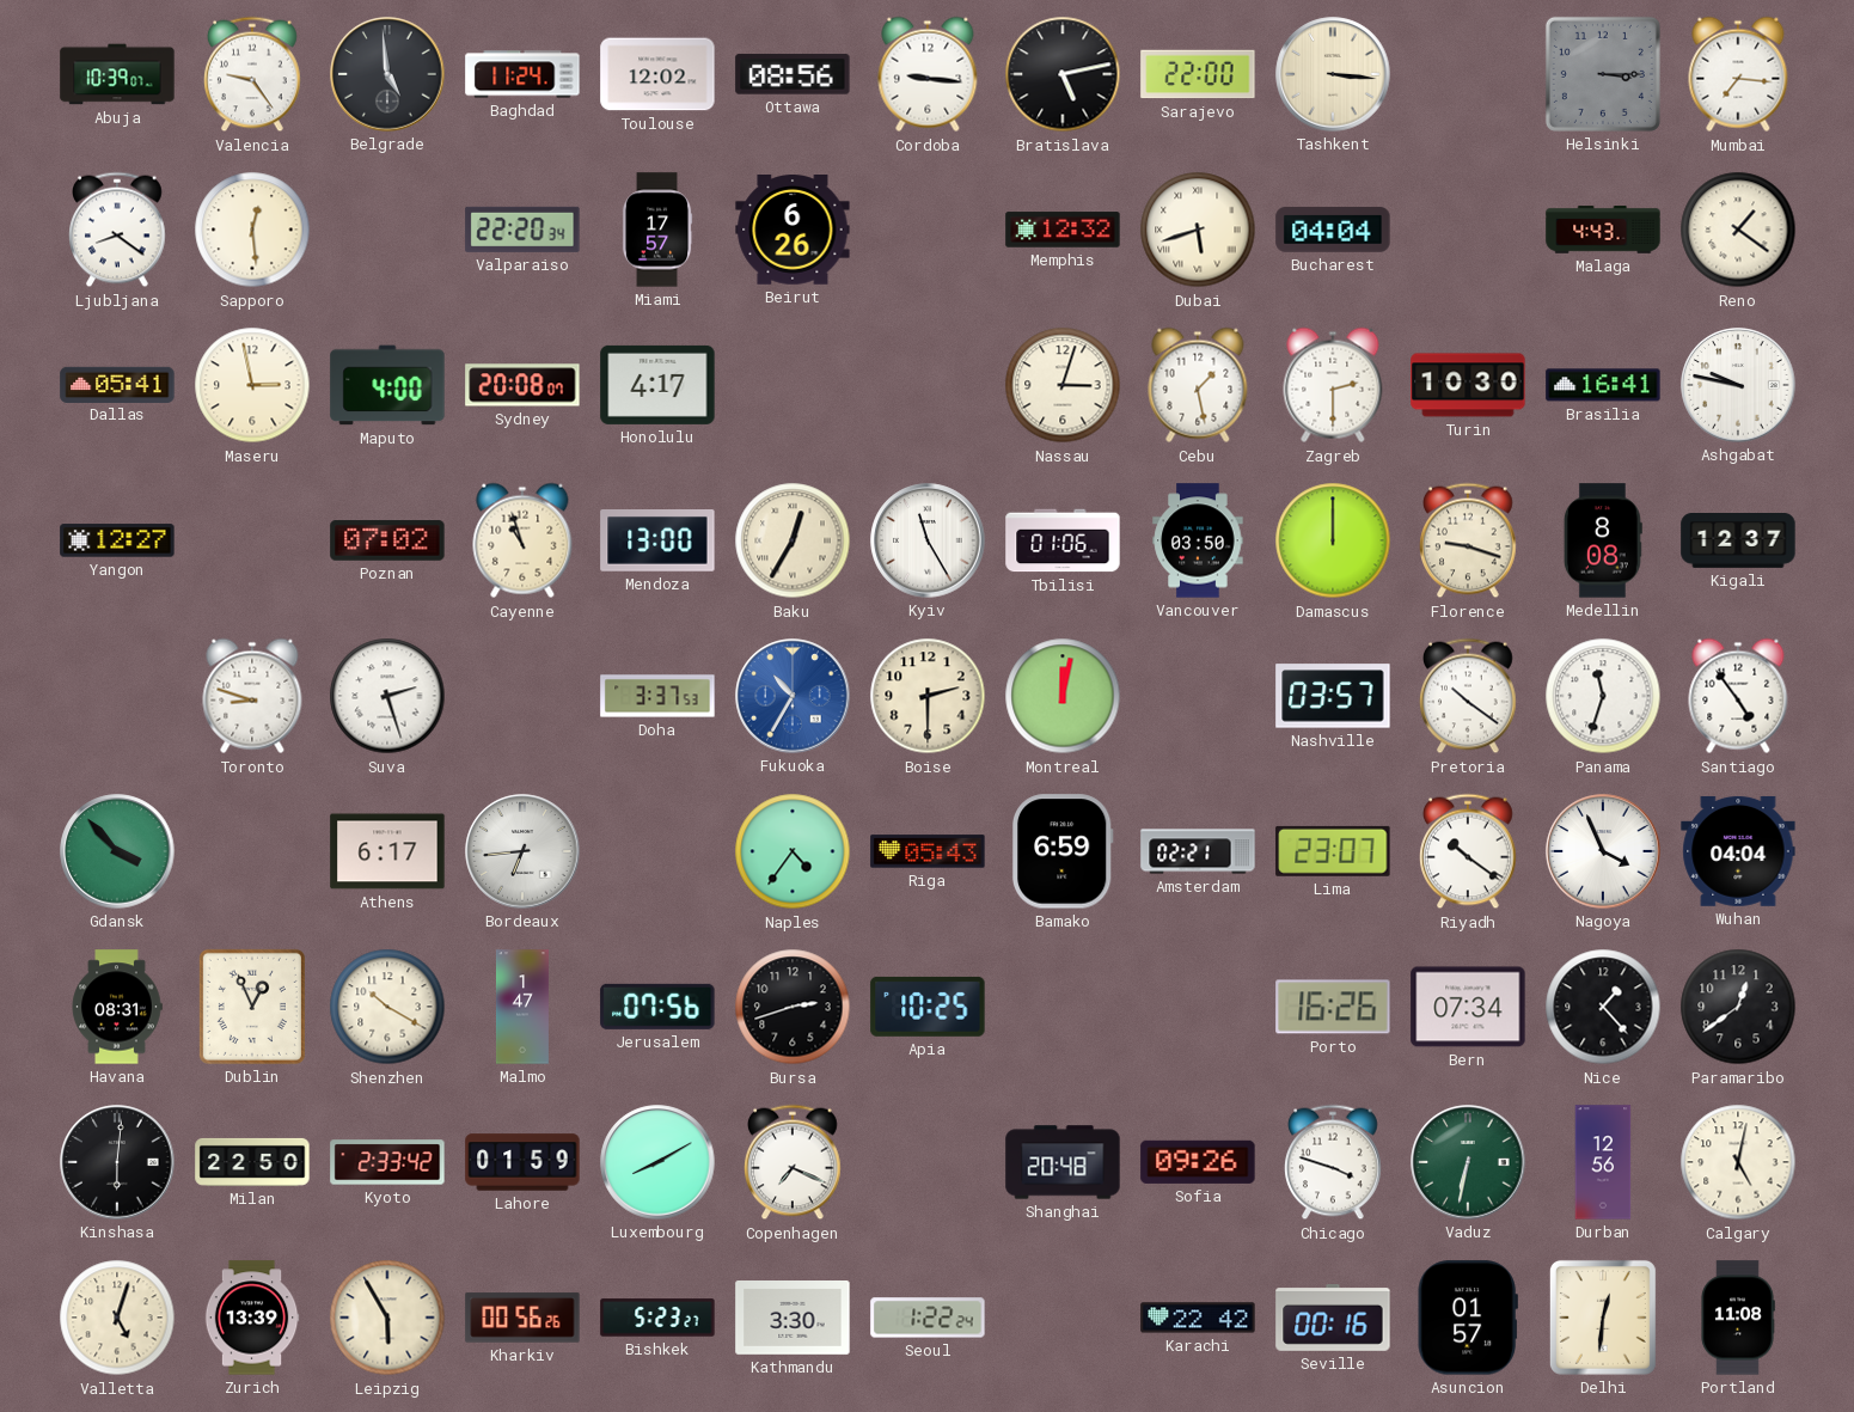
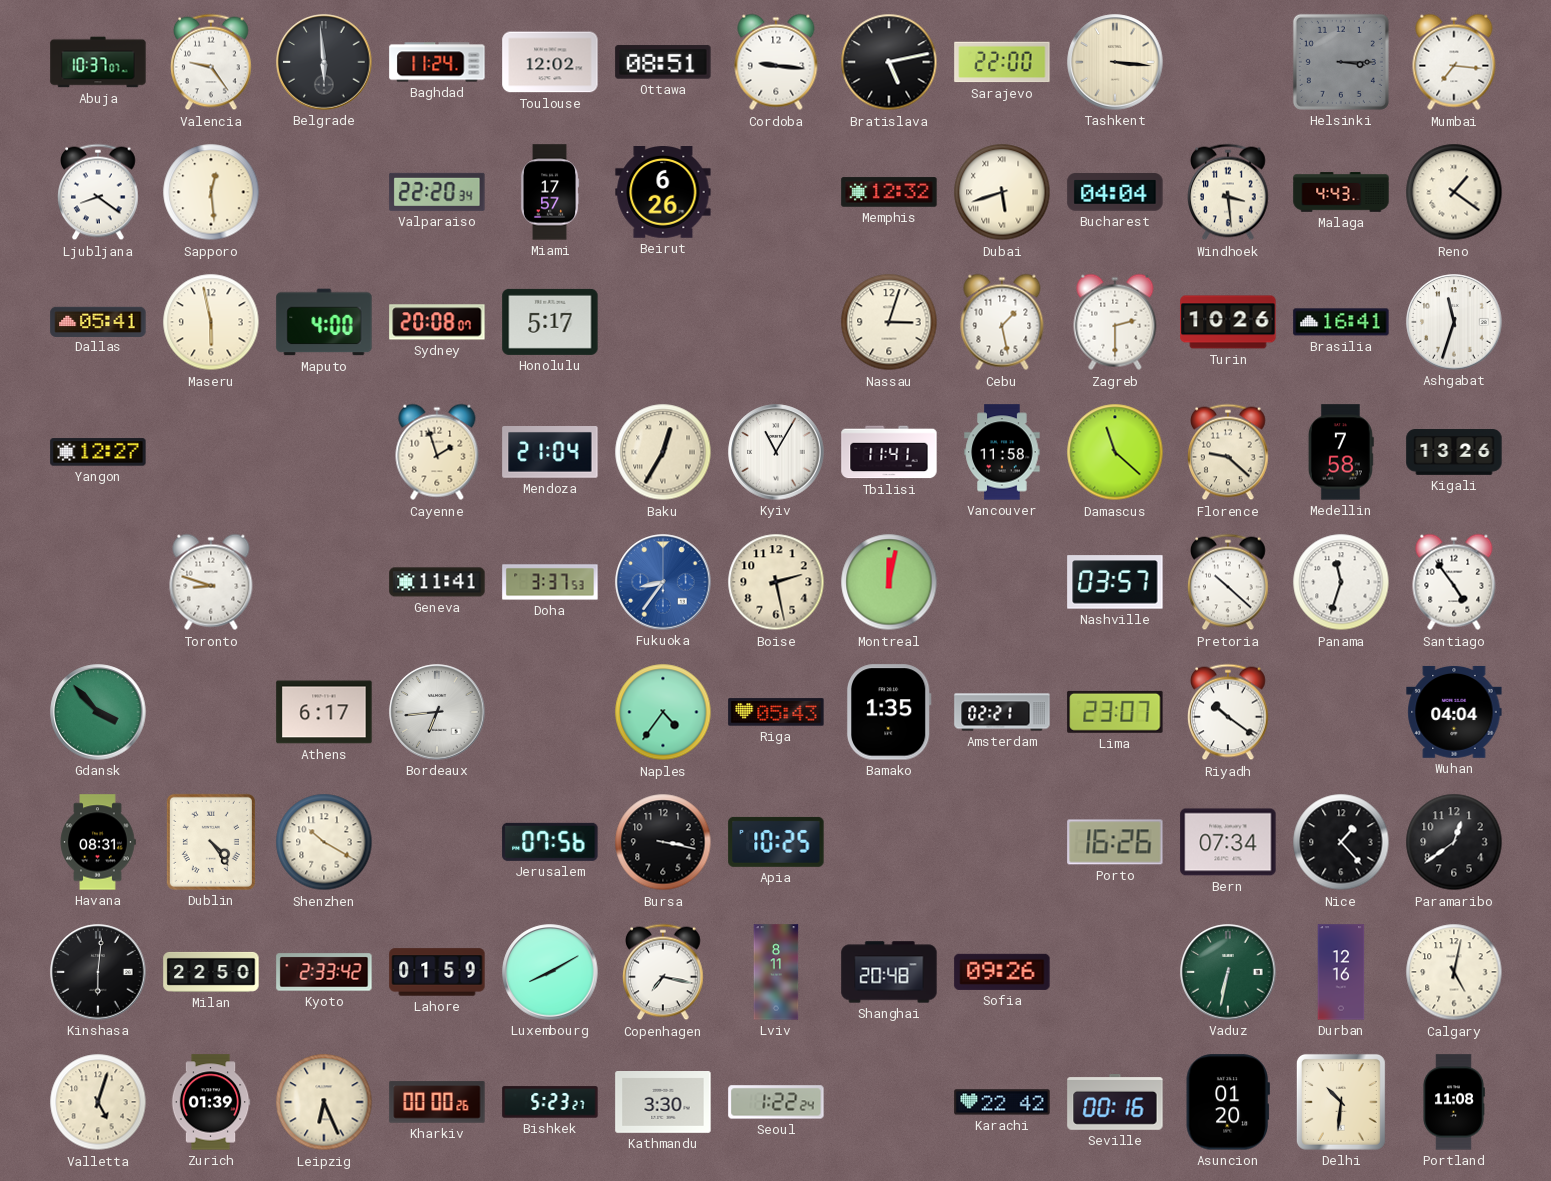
Abuja: 10:39 -> 10:37 (98, 62)
Belgrade: 4:59 -> 5:59 (324, 62)
Ottawa: 08:56 -> 08:51 (663, 62)
Windhoek: none -> 3:29 (1229, 192)
Maseru: 2:58 -> 5:58 (211, 322)
Honolulu: 4:17 -> 5:17 (550, 322)
Turin: 10:30 -> 10:26 (1228, 322)
Ashgabat: 9:47 -> 11:33 (1454, 322)
Poznan: 07:02 -> none (387, 540)
Cayenne: 10:57 -> 1:57 (437, 452)
Mendoza: 13:00 -> 21:04 (550, 453)
Kyiv: 11:25 -> 11:05 (776, 452)
Tbilisi: 01:06 -> 11:41 (889, 452)
Vancouver: 03:50 -> 11:58 (1002, 452)
Damascus: 12:00 -> 11:22 (1115, 452)
Florence: 9:18 -> 9:22 (1229, 452)
Medellin: 8:08 -> 7:58 (1341, 452)
Kigali: 12:37 -> 13:26 (1454, 453)
Suva: 2:27 -> none (387, 696)
Geneva: none -> 11:41 (437, 582)
Fukuoka: 10:35 -> 8:36 (663, 582)
Boise: 2:30 -> 2:28 (776, 582)
Pretoria: 10:21 -> 10:22 (1229, 582)
Bamako: 6:59 -> 1:35 (889, 712)
Nagoya: 3:56 -> none (1603, 851)
Dublin: 12:56 -> 4:24 (211, 842)
Malmo: 1:47 -> none (522, 1007)
Bursa: 2:42 -> 3:17 (663, 842)
Copenhagen: 7:19 -> 7:17 (664, 972)
Lviv: none -> 8:11 (776, 972)
Chicago: 3:48 -> none (1334, 1162)
Durban: 12:56 -> 12:16 (1341, 972)
Zurich: 13:39 -> 01:39 (211, 1102)
Leipzig: 5:55 -> 6:26 (324, 1102)
Kharkiv: 00:56 -> 00:00 (437, 1102)
Asuncion: 01:57 -> 01:20 (1228, 1102)
Delhi: 12:31 -> 10:31 (1341, 1102)
